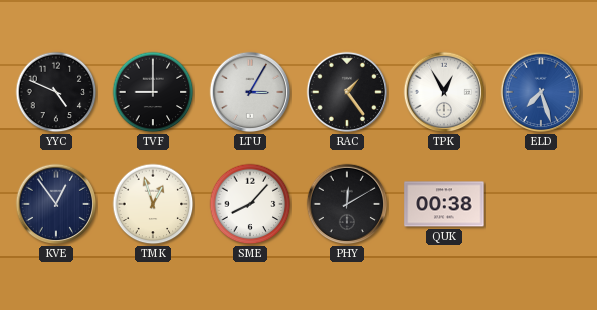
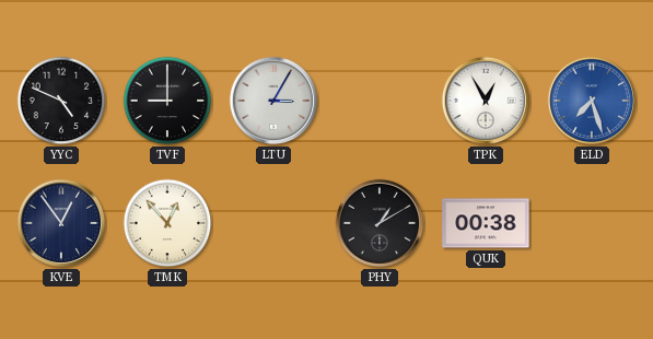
RAC: 1:24 -> none (347, 92)
TMK: 12:57 -> 12:53 (167, 223)
SME: 8:07 -> none (250, 204)
PHY: 12:10 -> 1:10 (380, 223)
